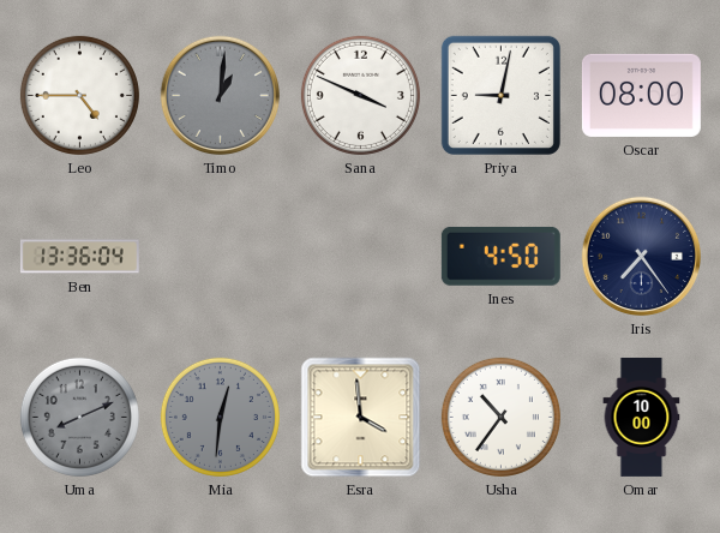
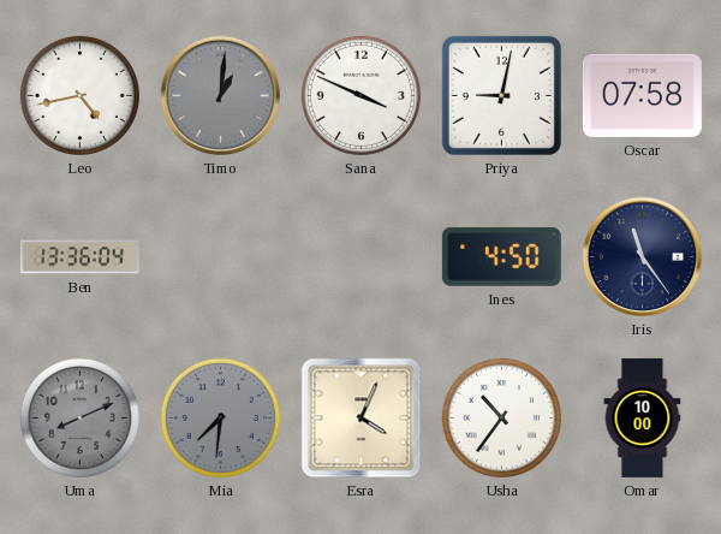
Leo: 4:45 -> 4:43 (79, 95)
Oscar: 08:00 -> 07:58 (642, 95)
Iris: 7:24 -> 11:24 (643, 257)
Mia: 12:31 -> 7:31 (220, 417)
Esra: 3:59 -> 4:04 (362, 419)
